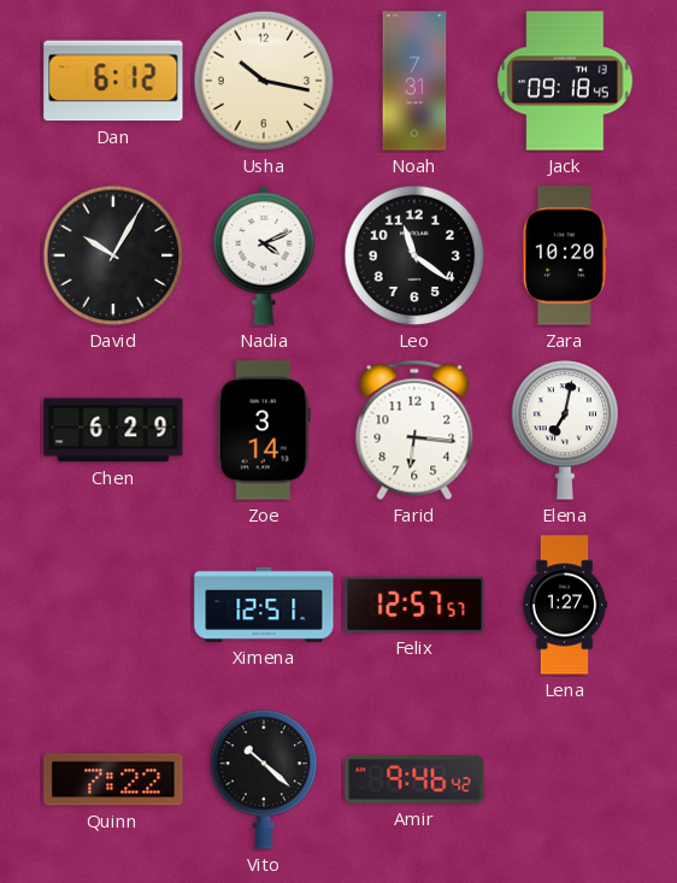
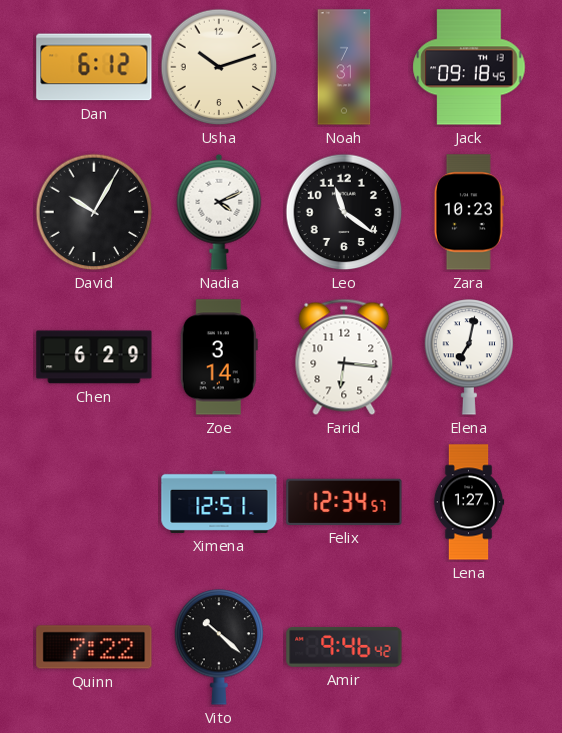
Usha: 10:17 -> 10:12 (219, 67)
Zara: 10:20 -> 10:23 (469, 212)
Felix: 12:57 -> 12:34 (344, 502)
